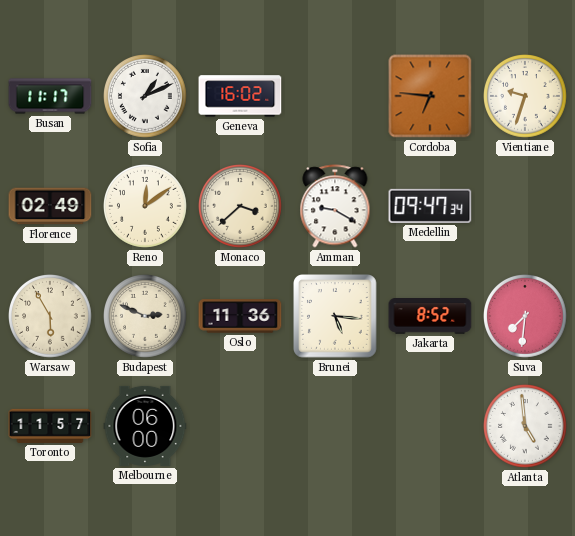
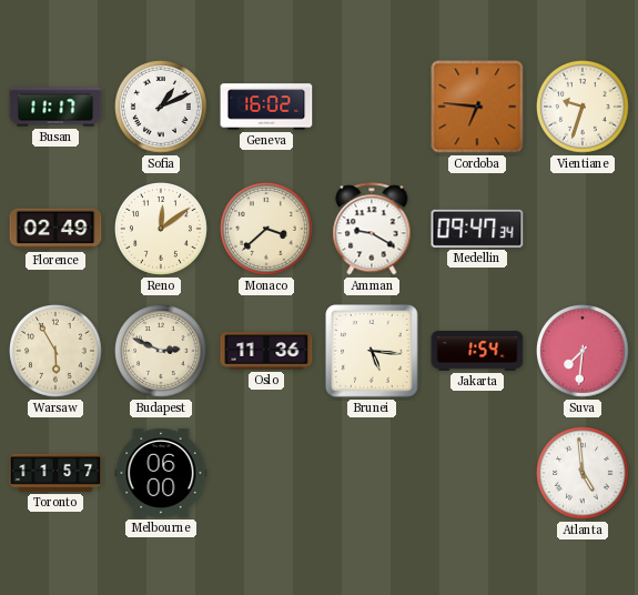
Jakarta: 8:52 -> 1:54 (477, 352)
